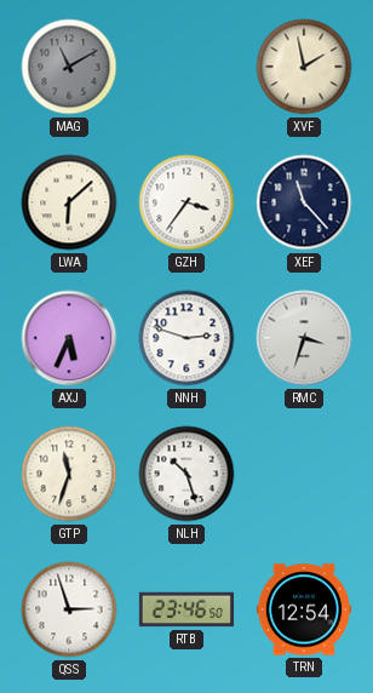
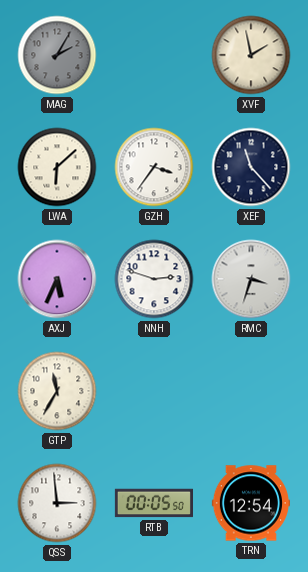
MAG: 11:10 -> 2:05 (57, 55)
GTP: 11:33 -> 11:35 (57, 391)
NLH: 10:27 -> none (187, 474)
QSS: 2:57 -> 2:59 (57, 503)
RTB: 23:46 -> 00:05 (153, 503)
